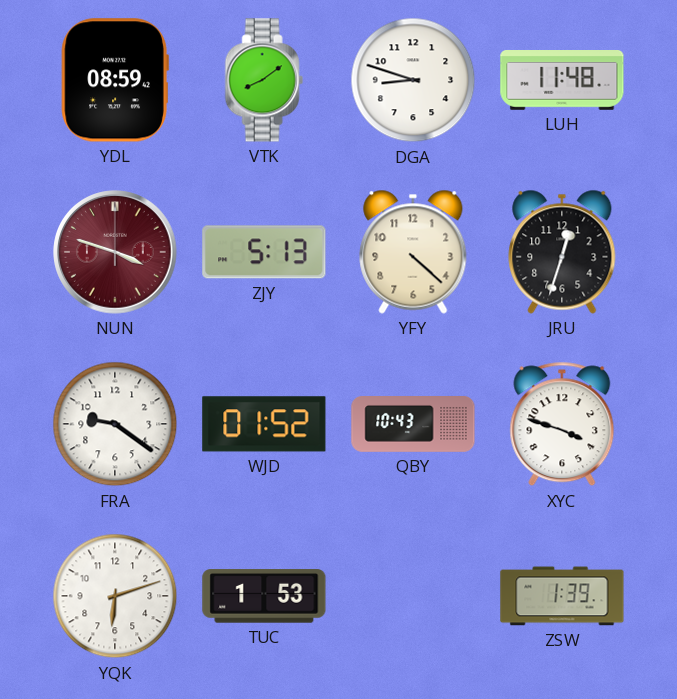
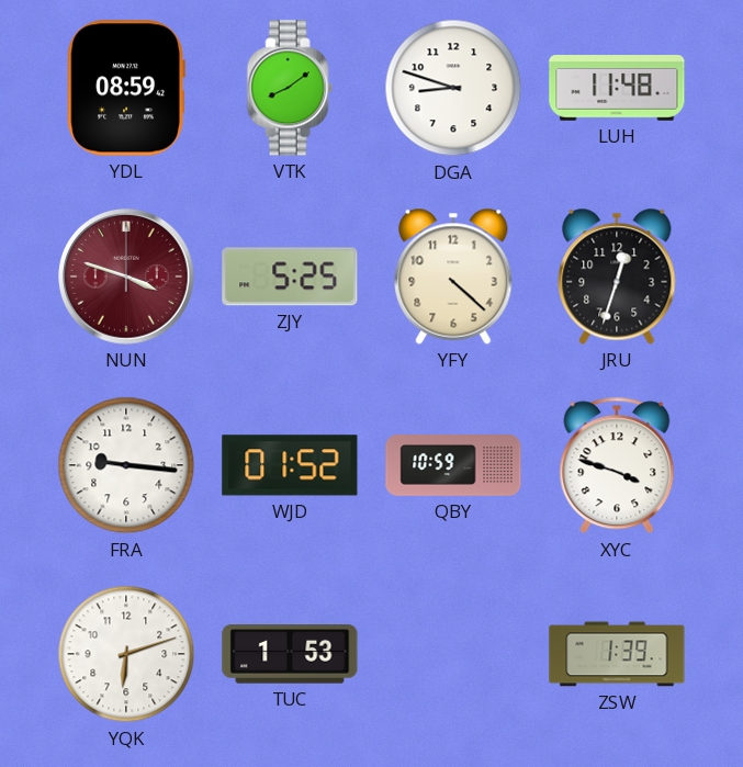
ZJY: 5:13 -> 5:25 (290, 277)
FRA: 9:21 -> 9:16 (126, 465)
QBY: 10:43 -> 10:59 (453, 466)
